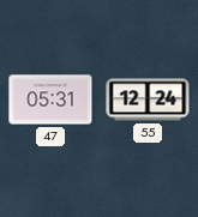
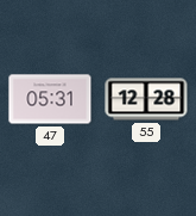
55: 12:24 -> 12:28 (146, 99)
